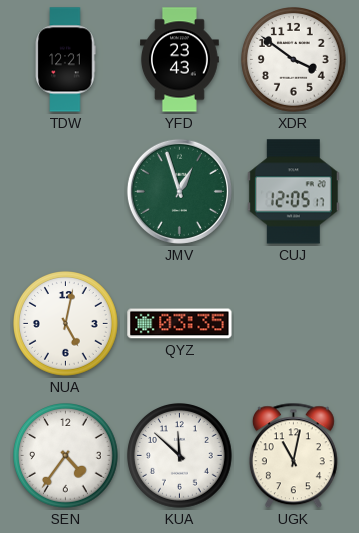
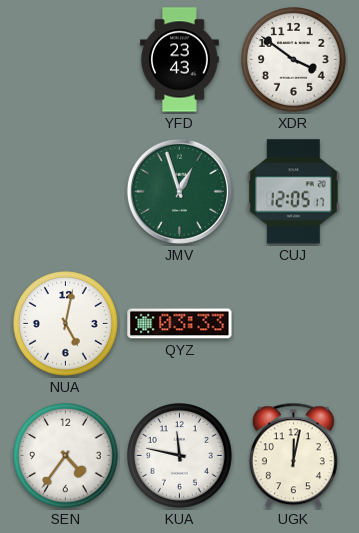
TDW: 12:21 -> none (65, 60)
QYZ: 03:35 -> 03:33 (180, 324)
KUA: 11:52 -> 11:47 (180, 456)
UGK: 11:02 -> 12:02 (293, 456)
